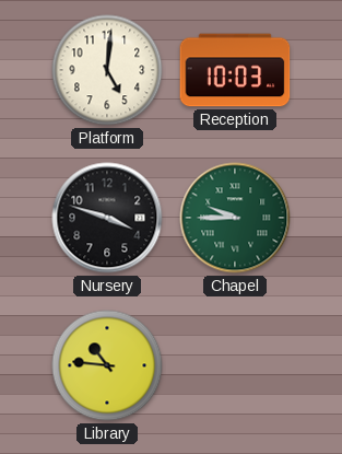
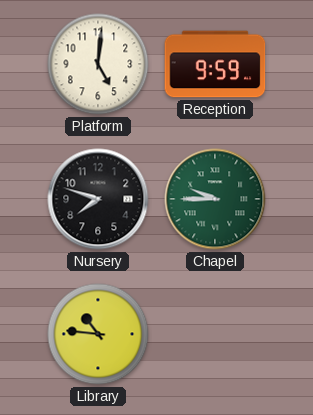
Reception: 10:03 -> 9:59 (215, 64)
Nursery: 3:48 -> 7:48 (98, 199)
